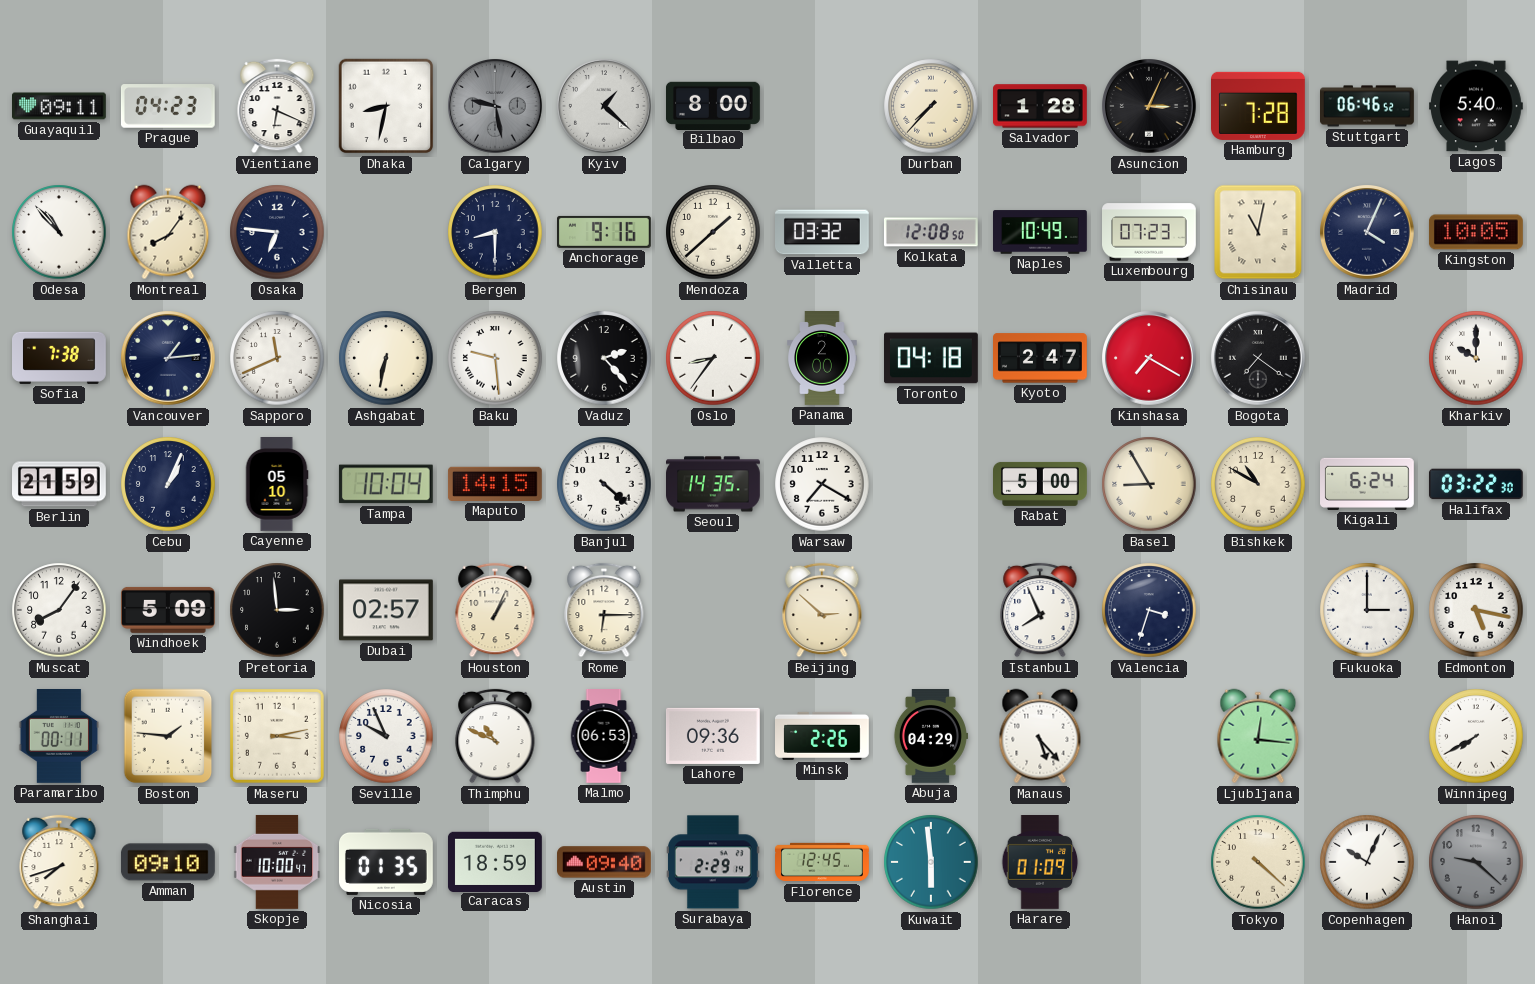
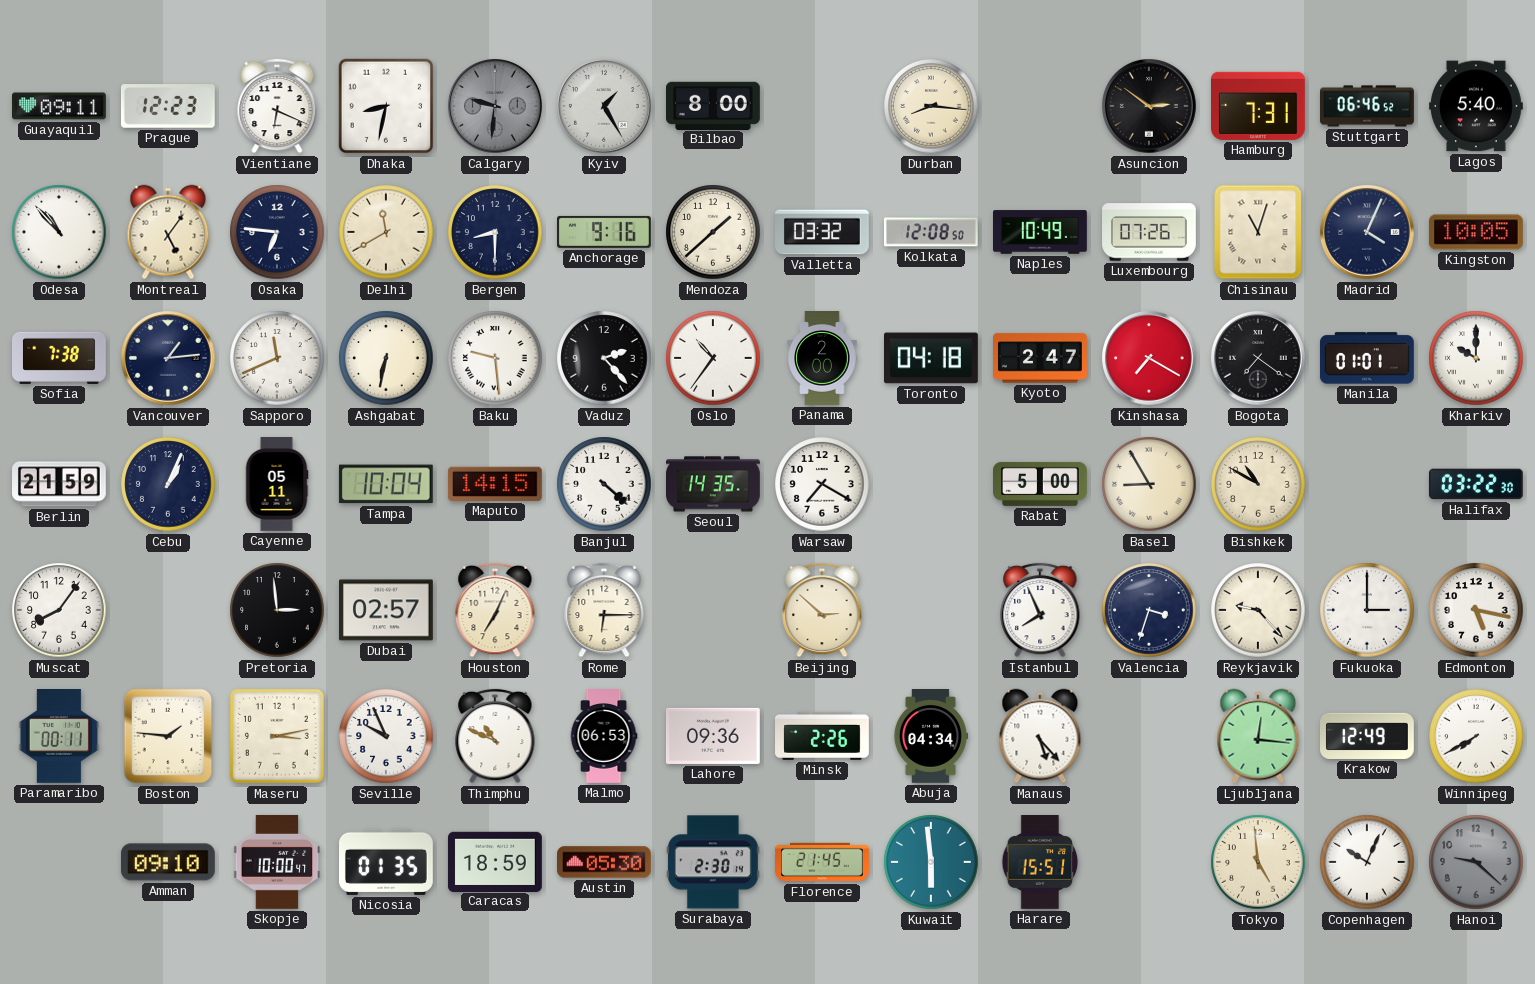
Prague: 04:23 -> 12:23 (168, 106)
Calgary: 9:28 -> 9:31 (496, 107)
Kyiv: 1:22 -> 1:25 (605, 107)
Durban: 7:37 -> 8:16 (931, 106)
Salvador: 1:28 -> none (1041, 106)
Asuncion: 3:04 -> 2:51 (1150, 107)
Hamburg: 7:28 -> 7:31 (1259, 106)
Montreal: 8:06 -> 5:06 (168, 232)
Delhi: none -> 11:40 (386, 232)
Luxembourg: 07:23 -> 07:26 (1150, 232)
Chisinau: 11:02 -> 11:03 (1258, 232)
Oslo: 8:36 -> 10:36 (713, 358)
Manila: none -> 01:01 (1367, 358)
Cayenne: 05:10 -> 05:11 (277, 485)
Kigali: 6:24 -> none (1368, 484)
Windhoek: 5:09 -> none (168, 610)
Houston: 1:04 -> 7:04 (495, 610)
Reykjavik: none -> 9:23 (1258, 610)
Abuja: 04:29 -> 04:34 (930, 737)
Krakow: none -> 12:49 (1368, 736)
Shanghai: 7:42 -> none (59, 862)
Austin: 09:40 -> 05:30 (605, 862)
Surabaya: 2:29 -> 2:30 (713, 862)
Florence: 12:45 -> 21:45 (822, 862)
Harare: 01:09 -> 15:51 (1040, 863)
Tokyo: 4:22 -> 4:59 (1258, 862)
